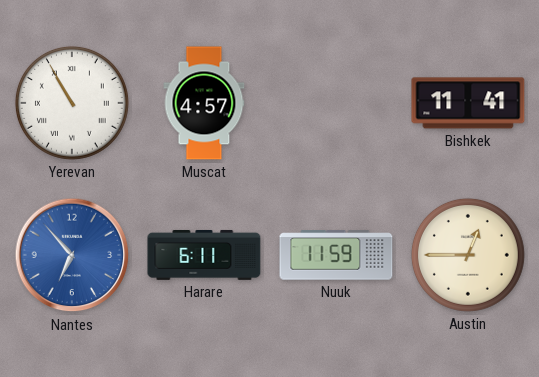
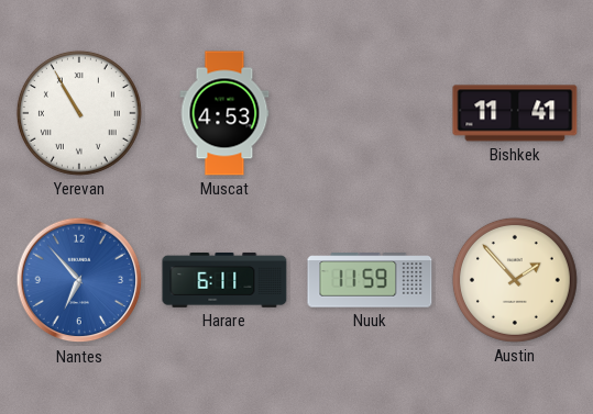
Muscat: 4:57 -> 4:53 (224, 113)
Austin: 12:45 -> 1:53 (515, 280)
